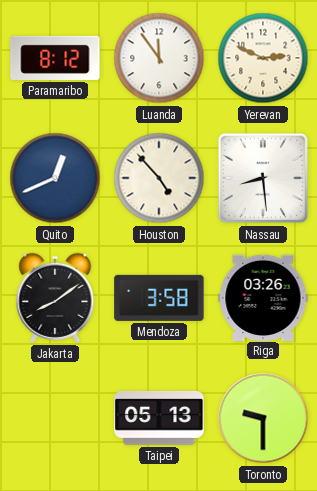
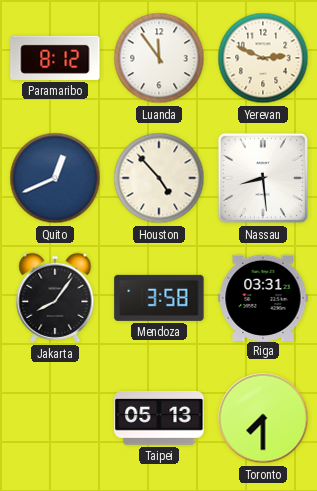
Jakarta: 8:09 -> 8:06 (55, 298)
Riga: 03:26 -> 03:31 (263, 297)
Toronto: 9:30 -> 7:30 (263, 418)
